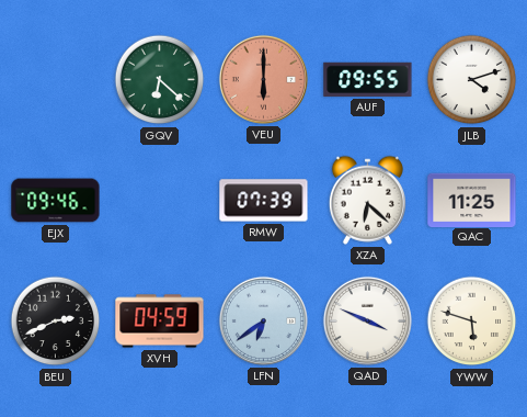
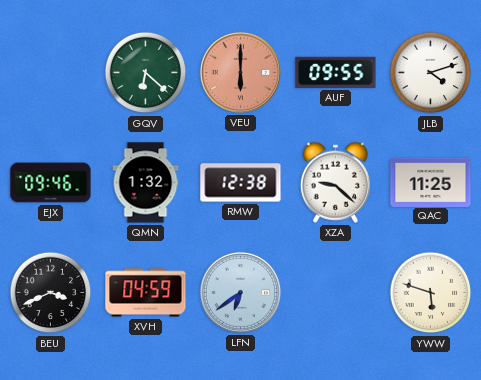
QMN: none -> 1:32 (146, 183)
RMW: 07:39 -> 12:38 (241, 183)
XZA: 6:22 -> 9:22 (335, 182)
BEU: 2:41 -> 3:41 (51, 293)
QAD: 3:49 -> none (367, 320)
